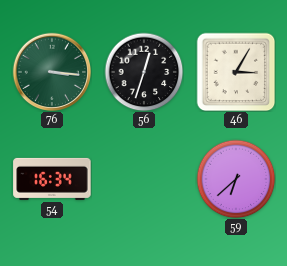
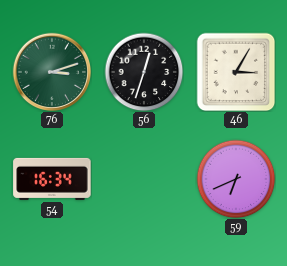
76: 3:16 -> 3:12 (51, 71)
59: 6:38 -> 6:41 (236, 179)
